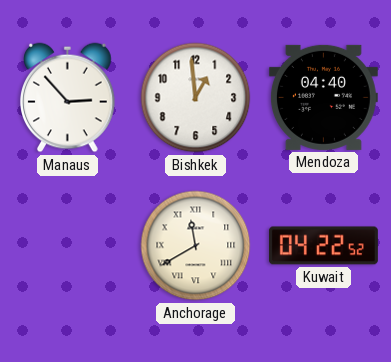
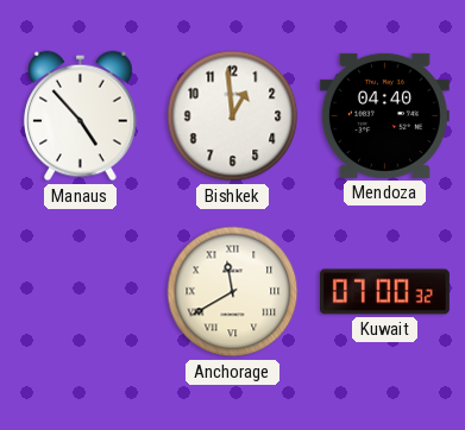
Manaus: 2:53 -> 4:53 (81, 116)
Kuwait: 04:22 -> 07:00 (384, 292)
